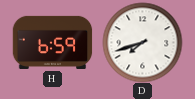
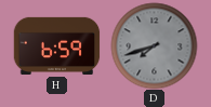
D dial: white -> grey (154, 45)
